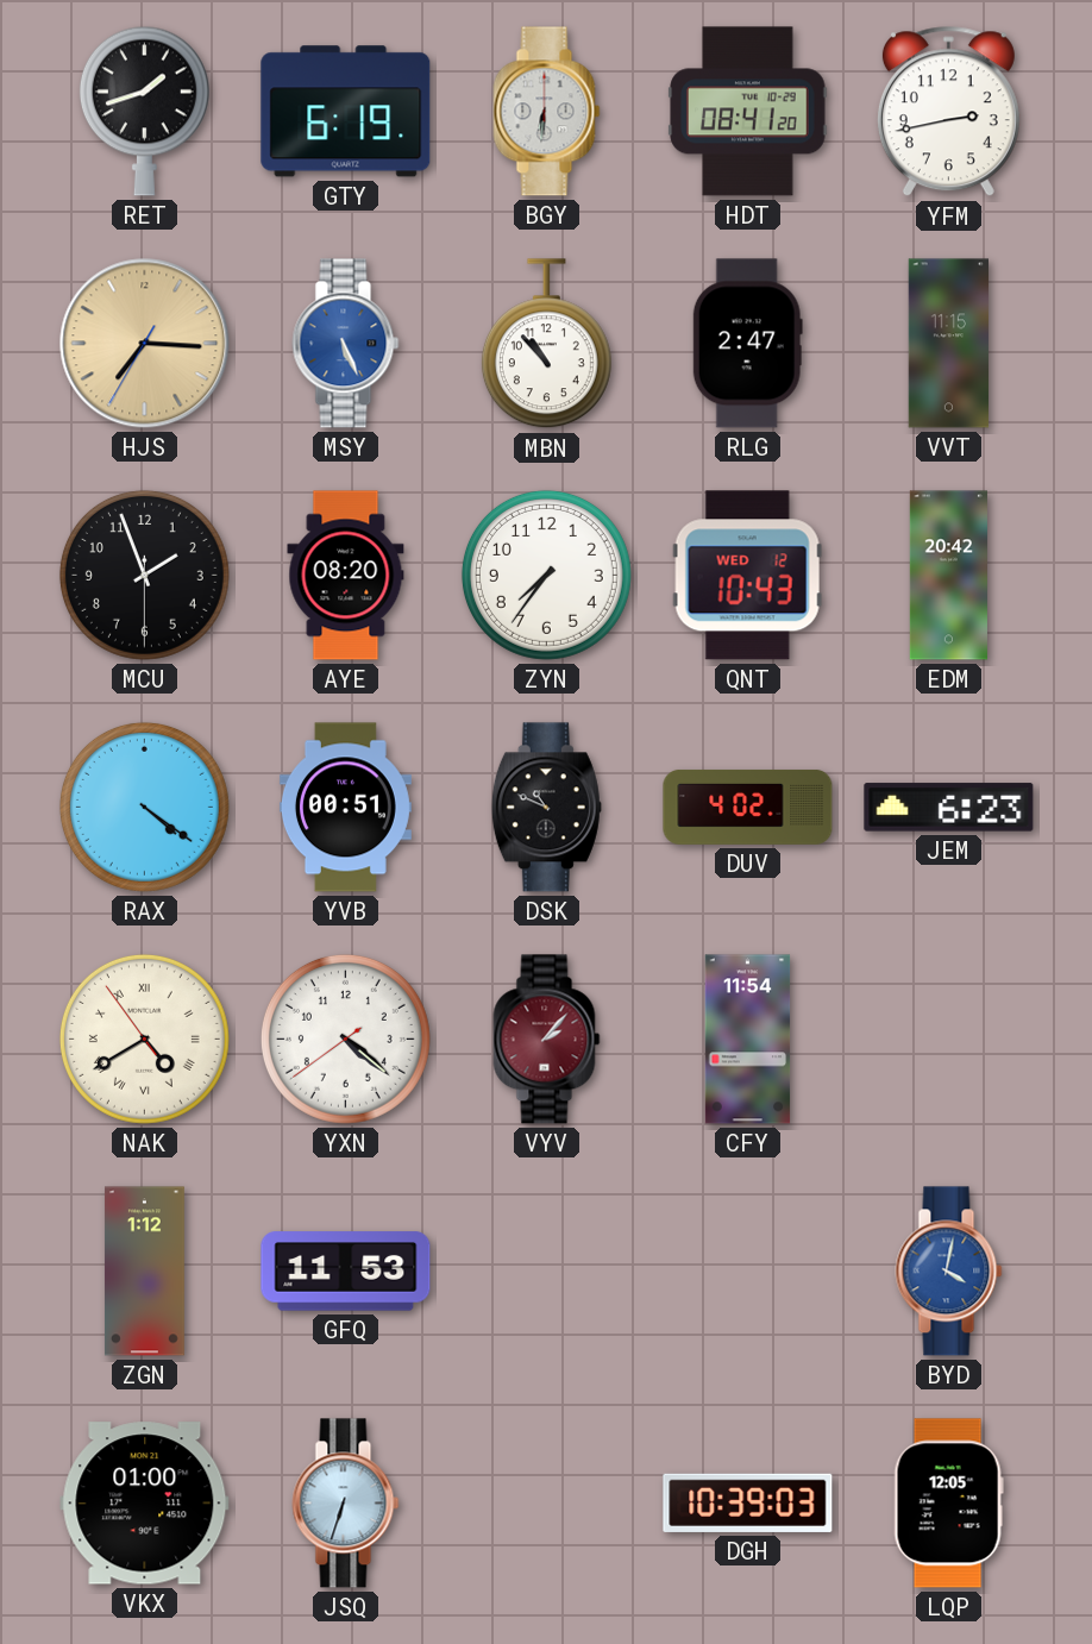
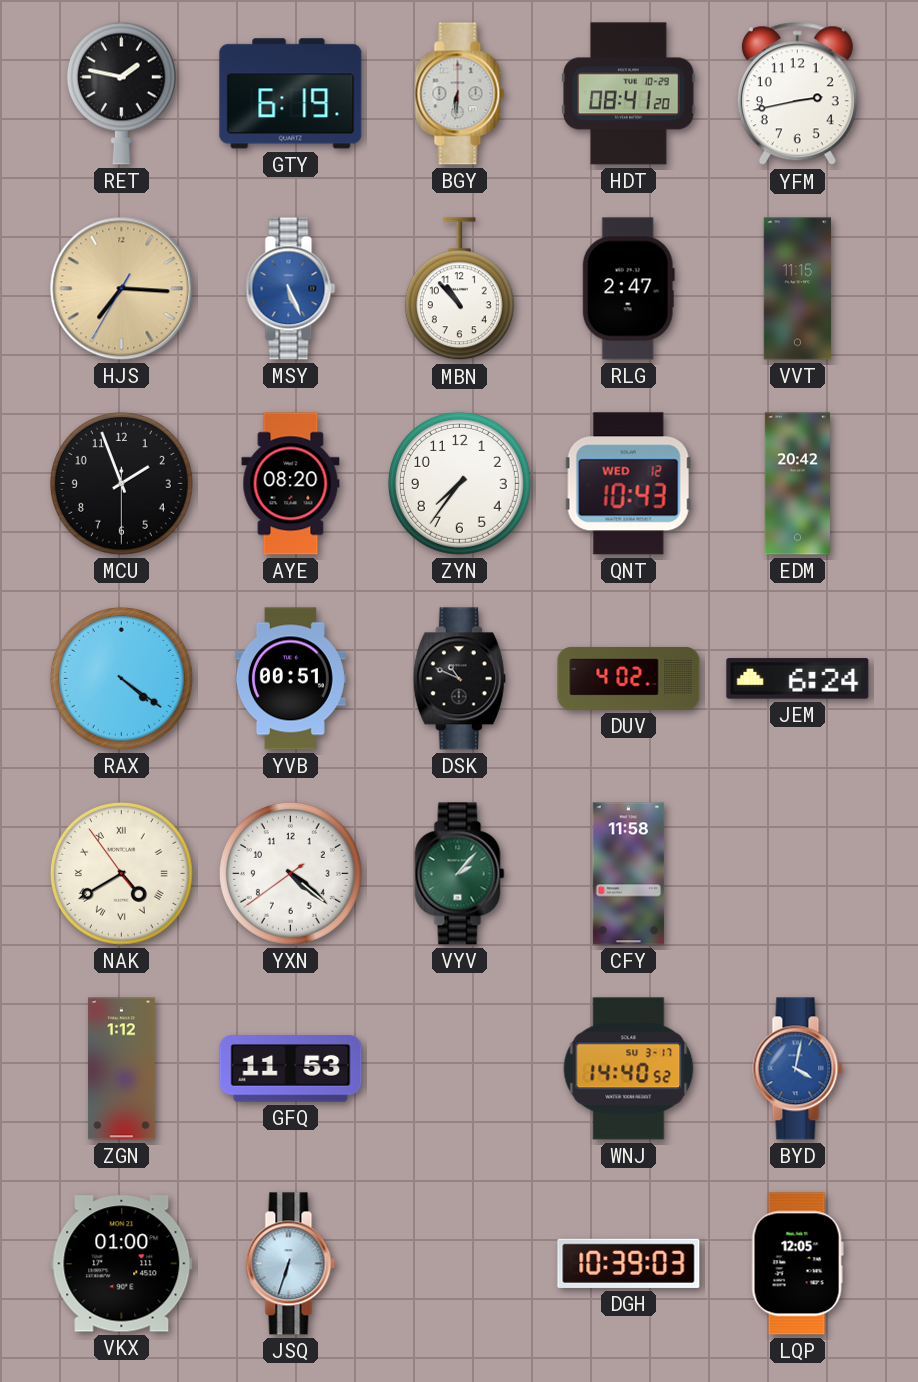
RET: 1:42 -> 1:47 (121, 93)
JEM: 6:23 -> 6:24 (798, 679)
VYV dial: burgundy -> green (460, 874)
CFY: 11:54 -> 11:58 (629, 874)
WNJ: none -> 14:40 (629, 1069)
